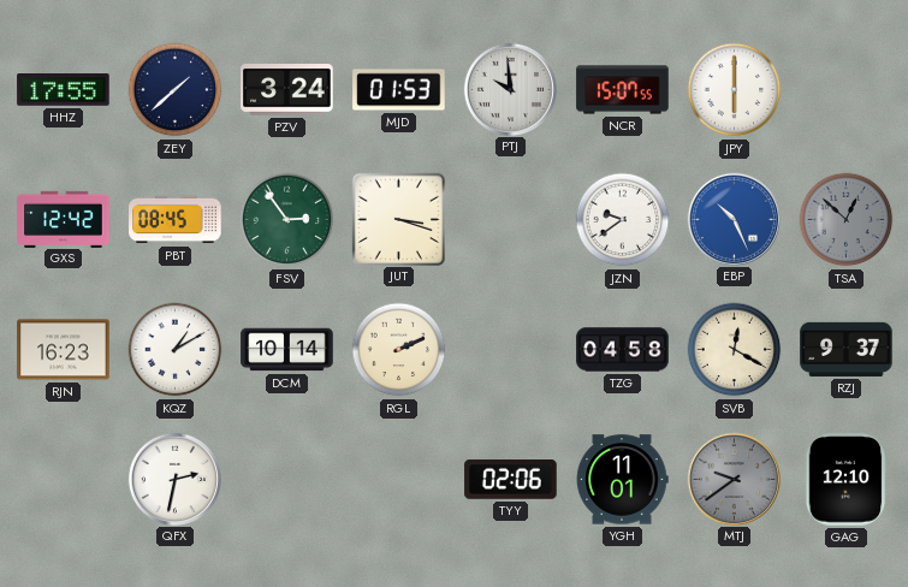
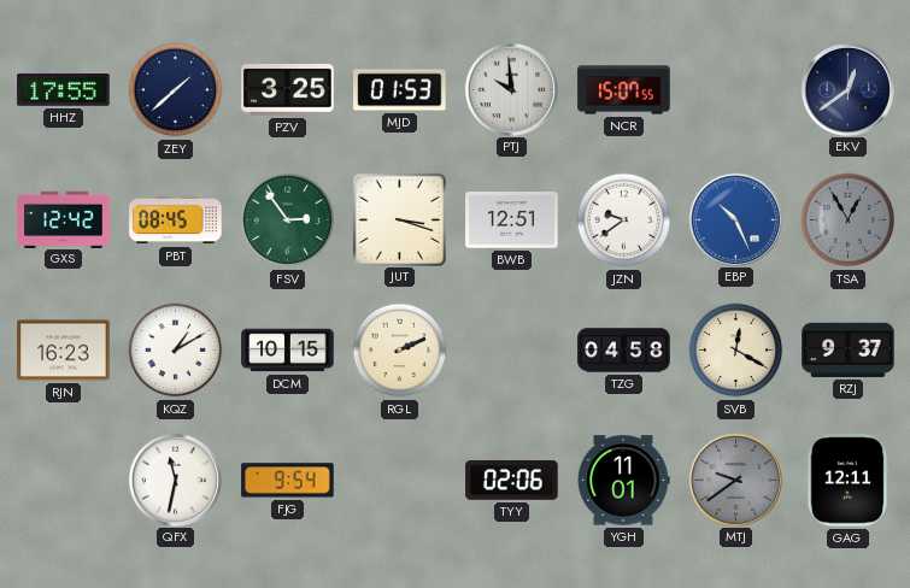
PZV: 3:24 -> 3:25 (288, 90)
JPY: 6:00 -> none (735, 90)
EKV: none -> 12:39 (847, 89)
BWB: none -> 12:51 (512, 220)
TSA: 12:52 -> 12:55 (849, 220)
DCM: 10:14 -> 10:15 (288, 351)
QFX: 2:32 -> 11:32 (175, 480)
FJG: none -> 9:54 (288, 481)
GAG: 12:10 -> 12:11 (847, 481)
